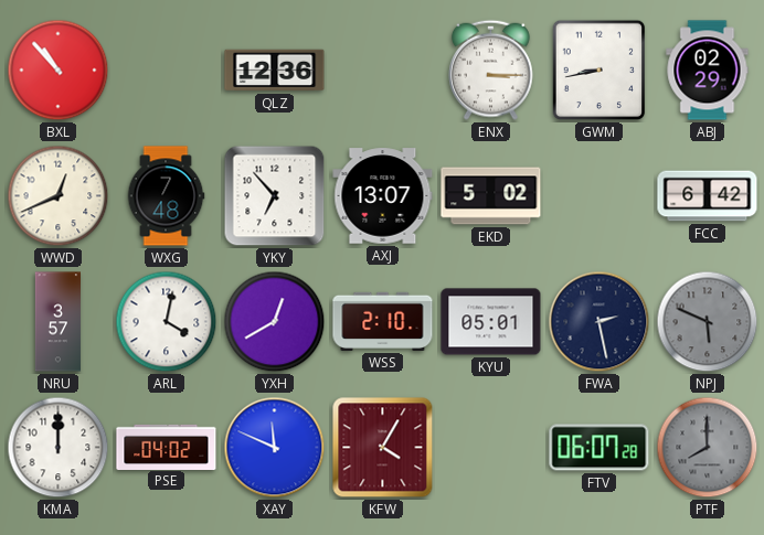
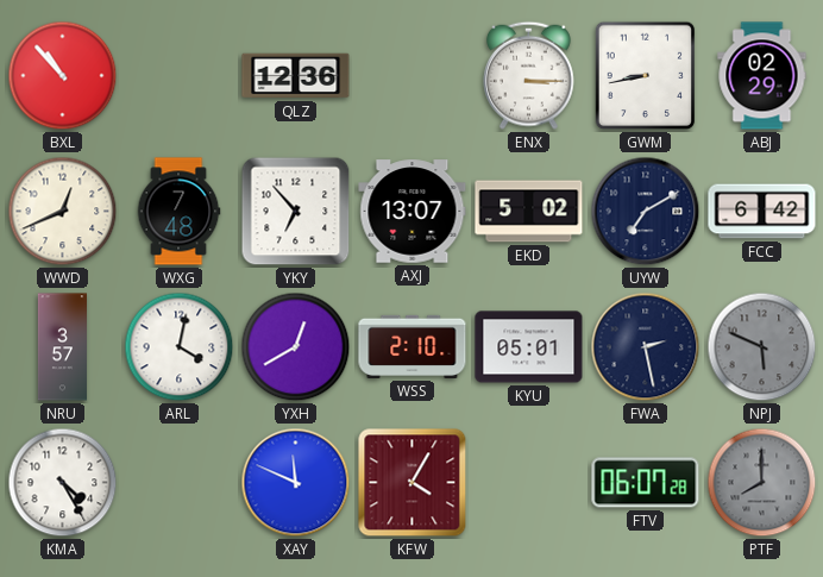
UYW: none -> 7:10 (646, 212)
KMA: 12:00 -> 4:25 (63, 483)
PSE: 04:02 -> none (167, 447)
